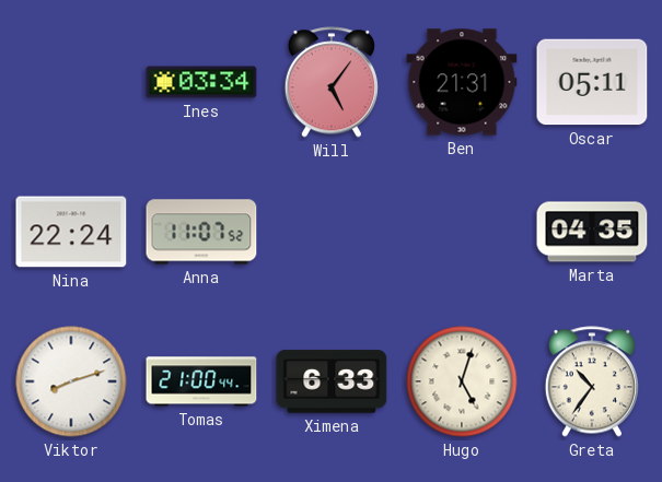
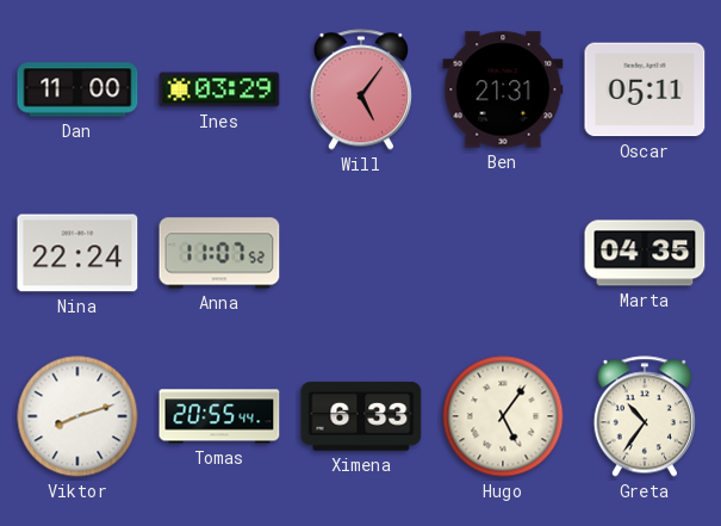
Dan: none -> 11:00 (77, 89)
Ines: 03:34 -> 03:29 (219, 89)
Tomas: 21:00 -> 20:55 (219, 416)
Hugo: 5:03 -> 5:06 (503, 416)
